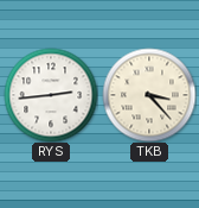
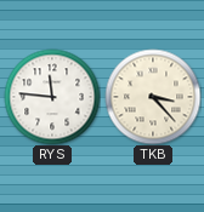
RYS: 2:44 -> 11:46 (52, 97)
